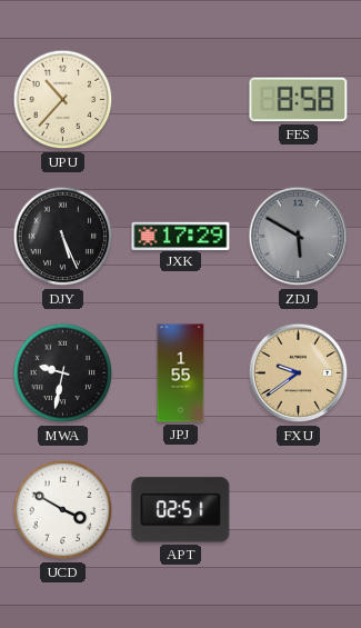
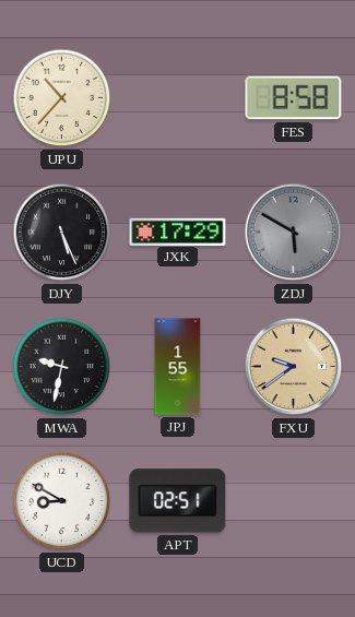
UCD: 3:50 -> 8:50 (62, 501)
